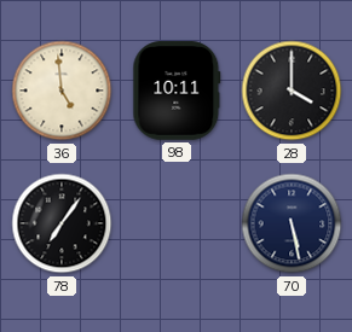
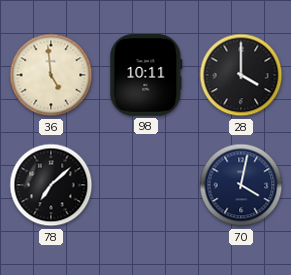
78: 7:06 -> 7:08 (51, 185)
70: 5:28 -> 4:02 (241, 185)
